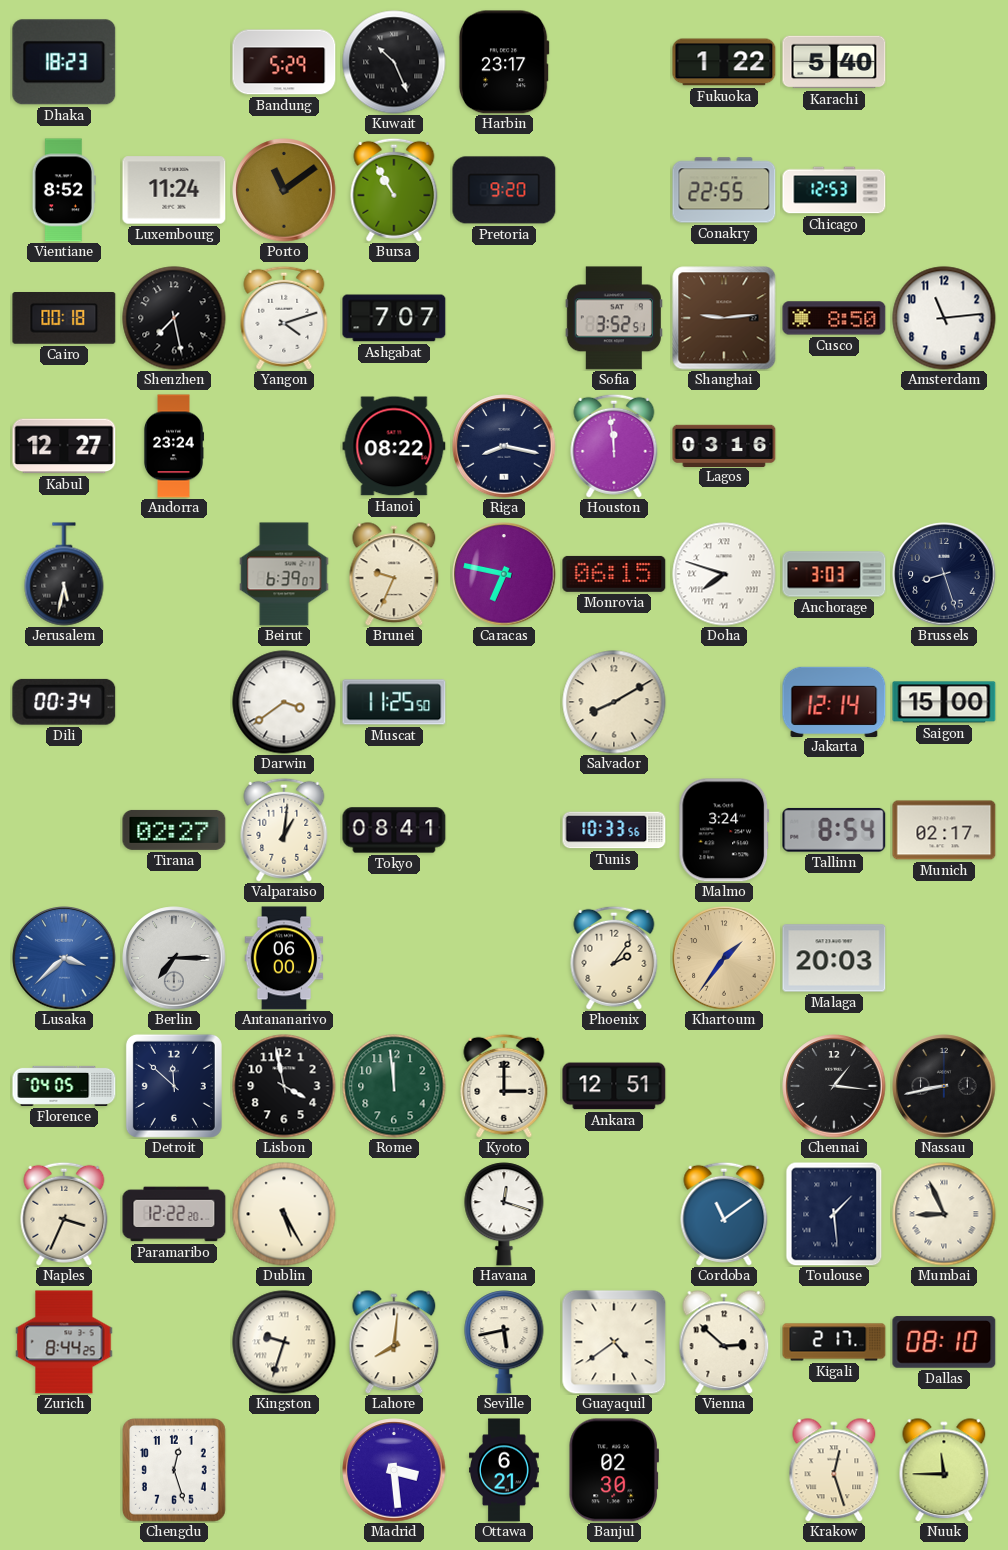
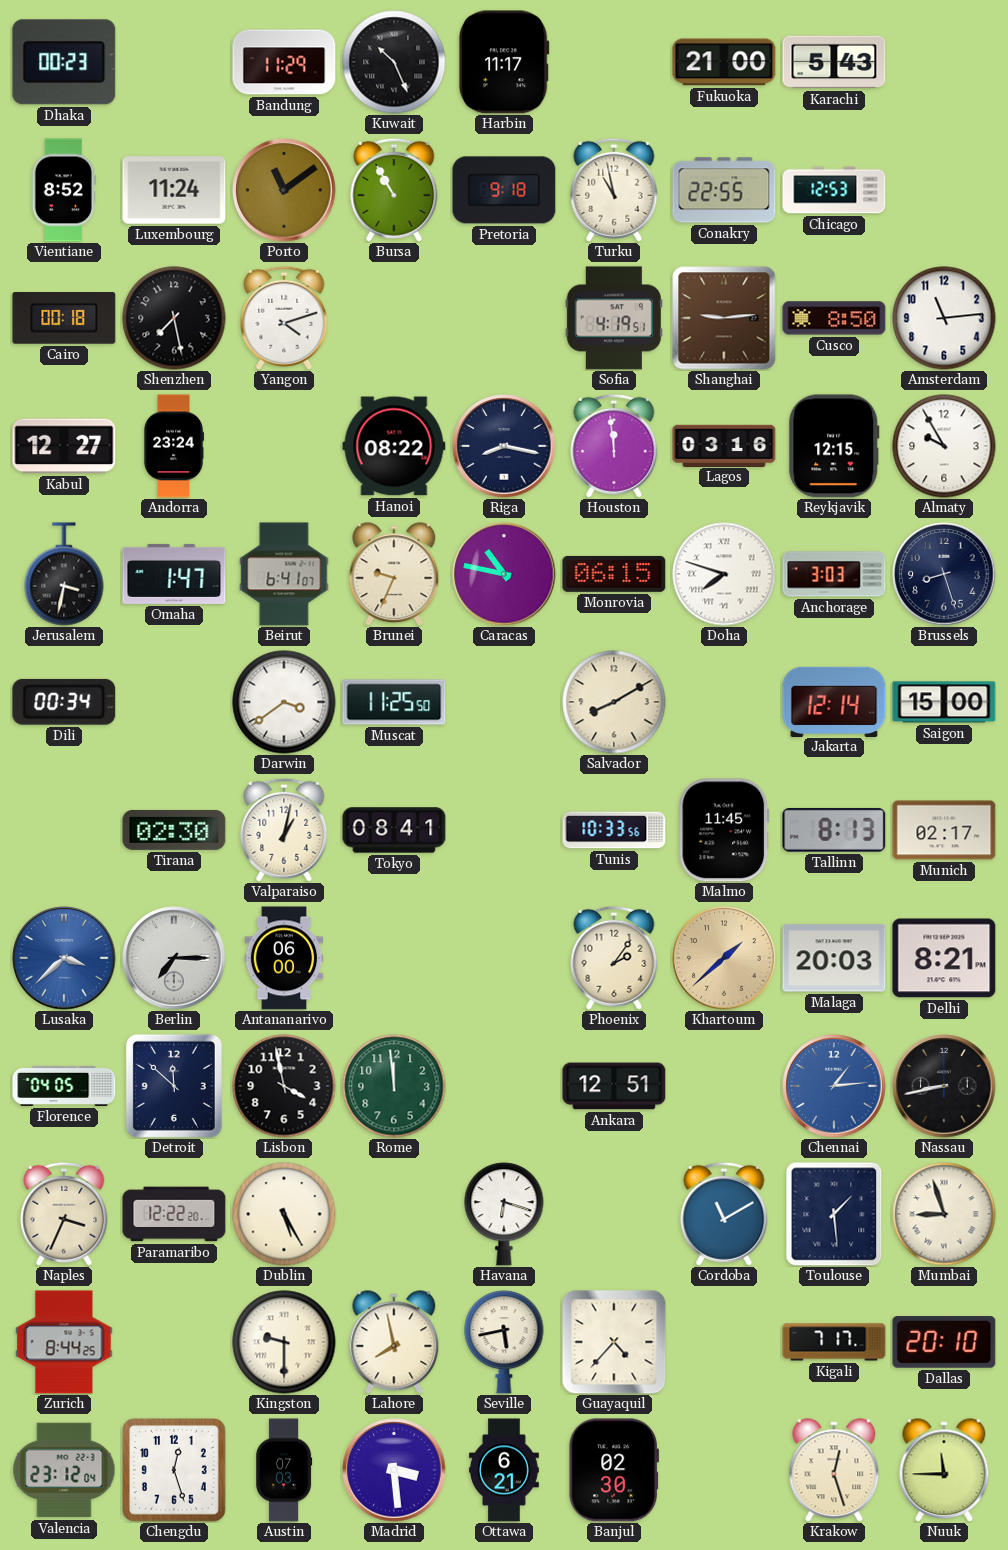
Dhaka: 18:23 -> 00:23 (64, 62)
Bandung: 5:29 -> 11:29 (284, 62)
Harbin: 23:17 -> 11:17 (504, 62)
Fukuoka: 1:22 -> 21:00 (724, 62)
Karachi: 5:40 -> 5:43 (834, 62)
Pretoria: 9:20 -> 9:18 (504, 190)
Turku: none -> 10:58 (614, 190)
Ashgabat: 7:07 -> none (394, 318)
Sofia: 3:52 -> 4:19 (614, 318)
Reykjavik: none -> 12:15 (834, 446)
Almaty: none -> 9:55 (944, 446)
Jerusalem: 5:32 -> 3:32 (64, 574)
Omaha: none -> 1:47 (174, 574)
Beirut: 6:39 -> 6:41 (284, 574)
Caracas: 6:47 -> 10:47 (504, 574)
Tirana: 02:27 -> 02:30 (174, 830)
Valparaiso: 1:01 -> 1:02 (284, 830)
Malmo: 3:24 -> 11:45 (724, 830)
Tallinn: 8:54 -> 8:13 (834, 830)
Khartoum: 1:36 -> 1:38 (724, 958)
Delhi: none -> 8:21 (944, 958)
Kyoto: 3:00 -> none (504, 1086)
Chennai: 1:16 -> 1:14 (834, 1086)
Chennai dial: black -> blue (834, 1086)
Havana: 12:18 -> 6:18 (504, 1214)
Cordoba: 11:09 -> 11:10 (724, 1214)
Mumbai: 8:56 -> 8:57 (944, 1214)
Kingston: 9:33 -> 9:30 (284, 1342)
Lahore: 8:01 -> 7:58 (394, 1342)
Guayaquil: 4:39 -> 4:37 (614, 1342)
Vienna: 2:52 -> none (724, 1342)
Kigali: 2:17 -> 7:17 (834, 1342)
Dallas: 08:10 -> 20:10 (944, 1342)
Valencia: none -> 23:12 (64, 1470)
Austin: none -> 07:03 (284, 1470)
